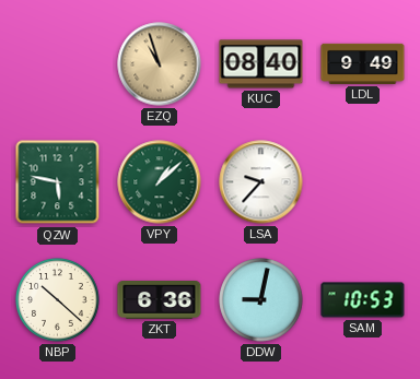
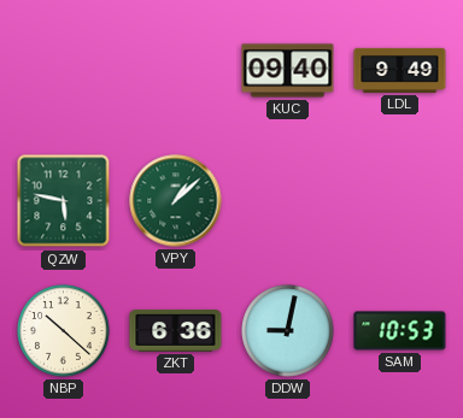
EZQ: 10:57 -> none (160, 64)
KUC: 08:40 -> 09:40 (288, 71)
LSA: 9:37 -> none (261, 182)
